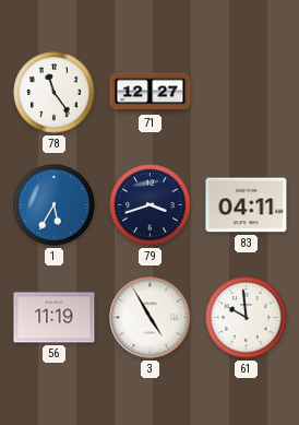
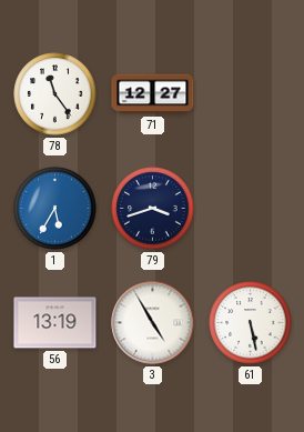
83: 04:11 -> none (247, 205)
56: 11:19 -> 13:19 (55, 323)
61: 9:59 -> 5:28 (251, 323)
